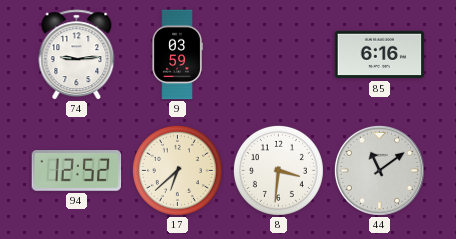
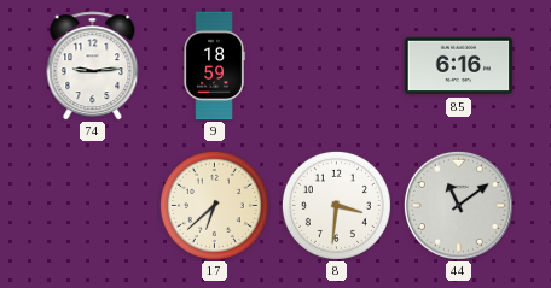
9: 03:59 -> 18:59 (214, 66)
94: 12:52 -> none (77, 171)
